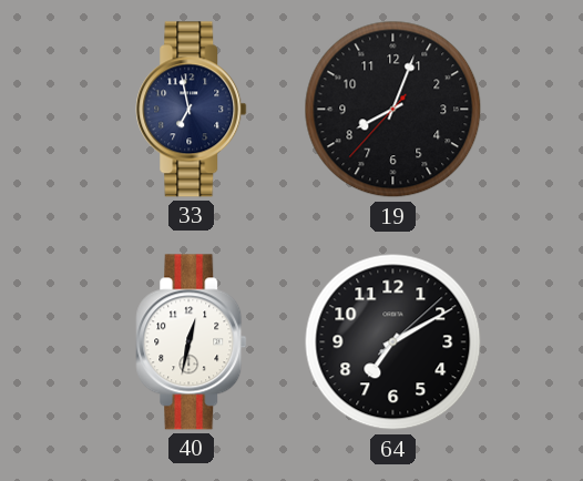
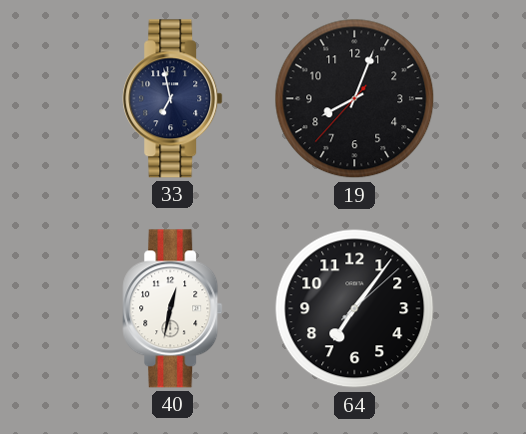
64: 7:10 -> 7:06 (355, 309)
